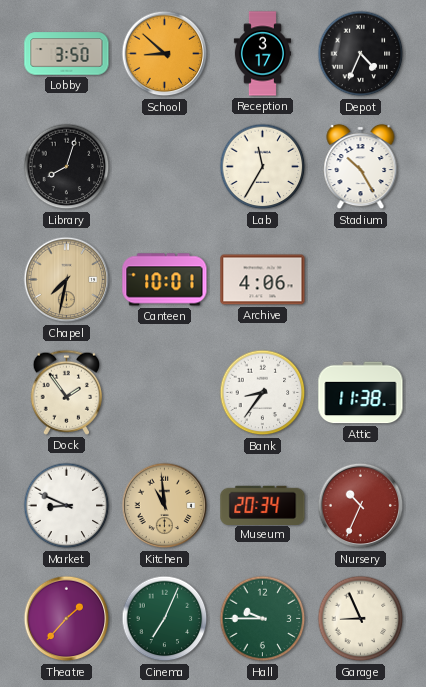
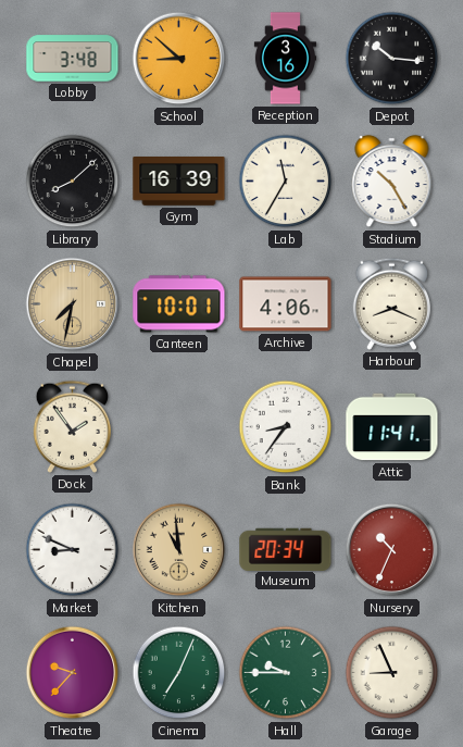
Lobby: 3:50 -> 3:48 (73, 59)
Reception: 3:17 -> 3:16 (285, 59)
Depot: 4:34 -> 10:16 (392, 59)
Library: 8:03 -> 8:08 (73, 182)
Gym: none -> 16:39 (179, 182)
Harbour: none -> 8:19 (391, 303)
Attic: 11:38 -> 11:41 (392, 427)
Theatre: 1:37 -> 9:37 (73, 673)
